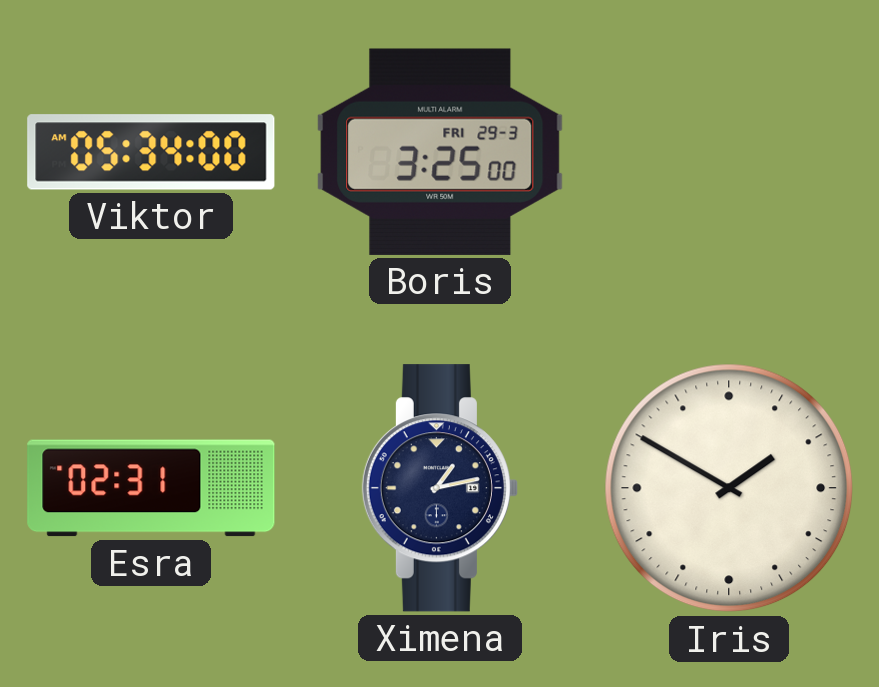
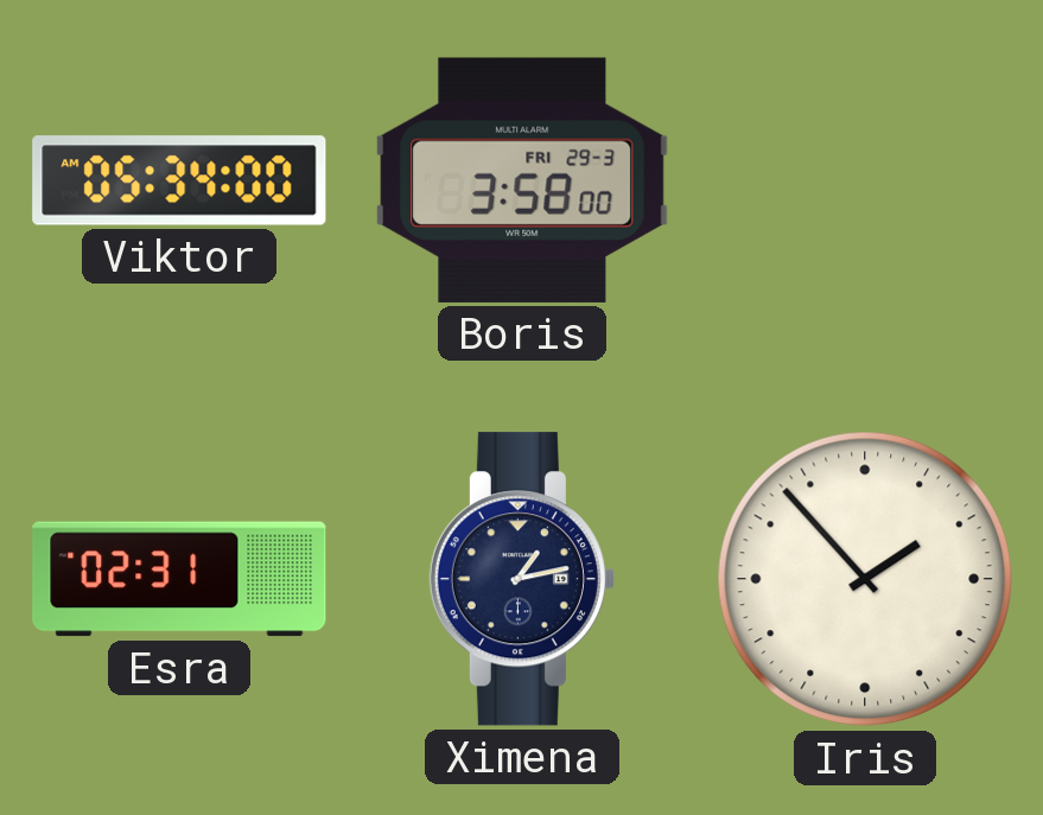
Boris: 3:25 -> 3:58 (522, 180)
Iris: 1:50 -> 1:53 (865, 579)
